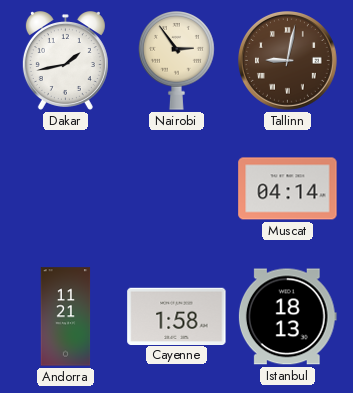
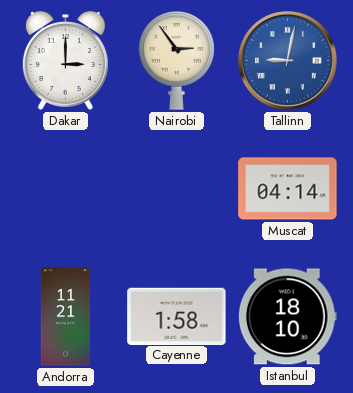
Dakar: 1:43 -> 3:00 (65, 61)
Tallinn dial: brown -> blue (288, 61)
Istanbul: 18:13 -> 18:10 (287, 317)
